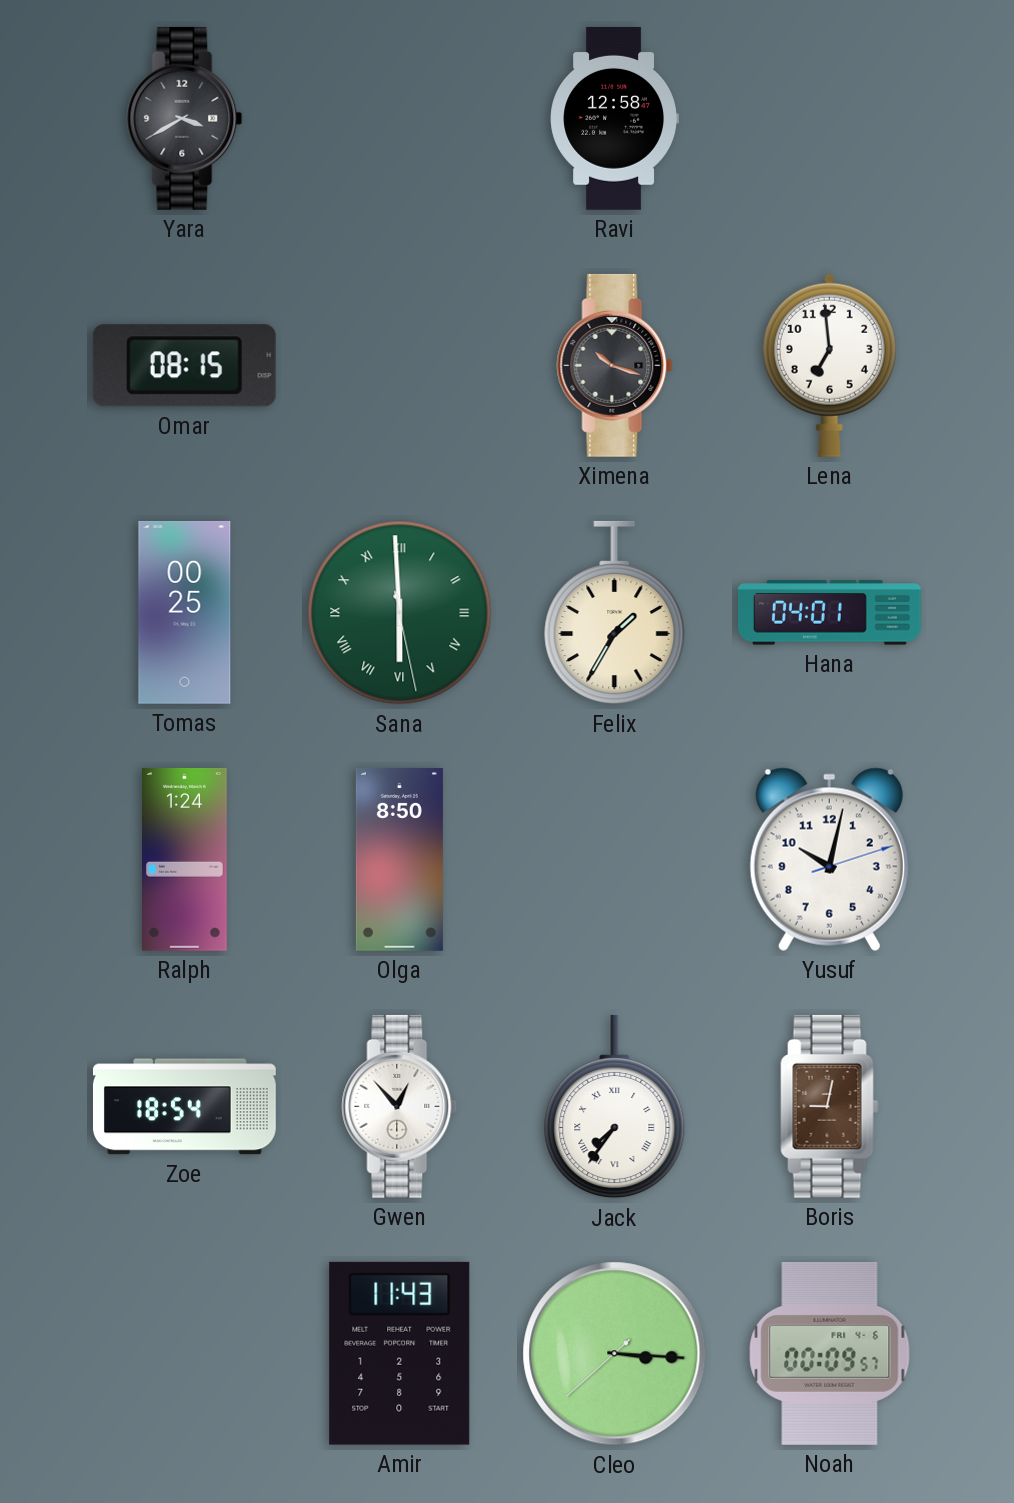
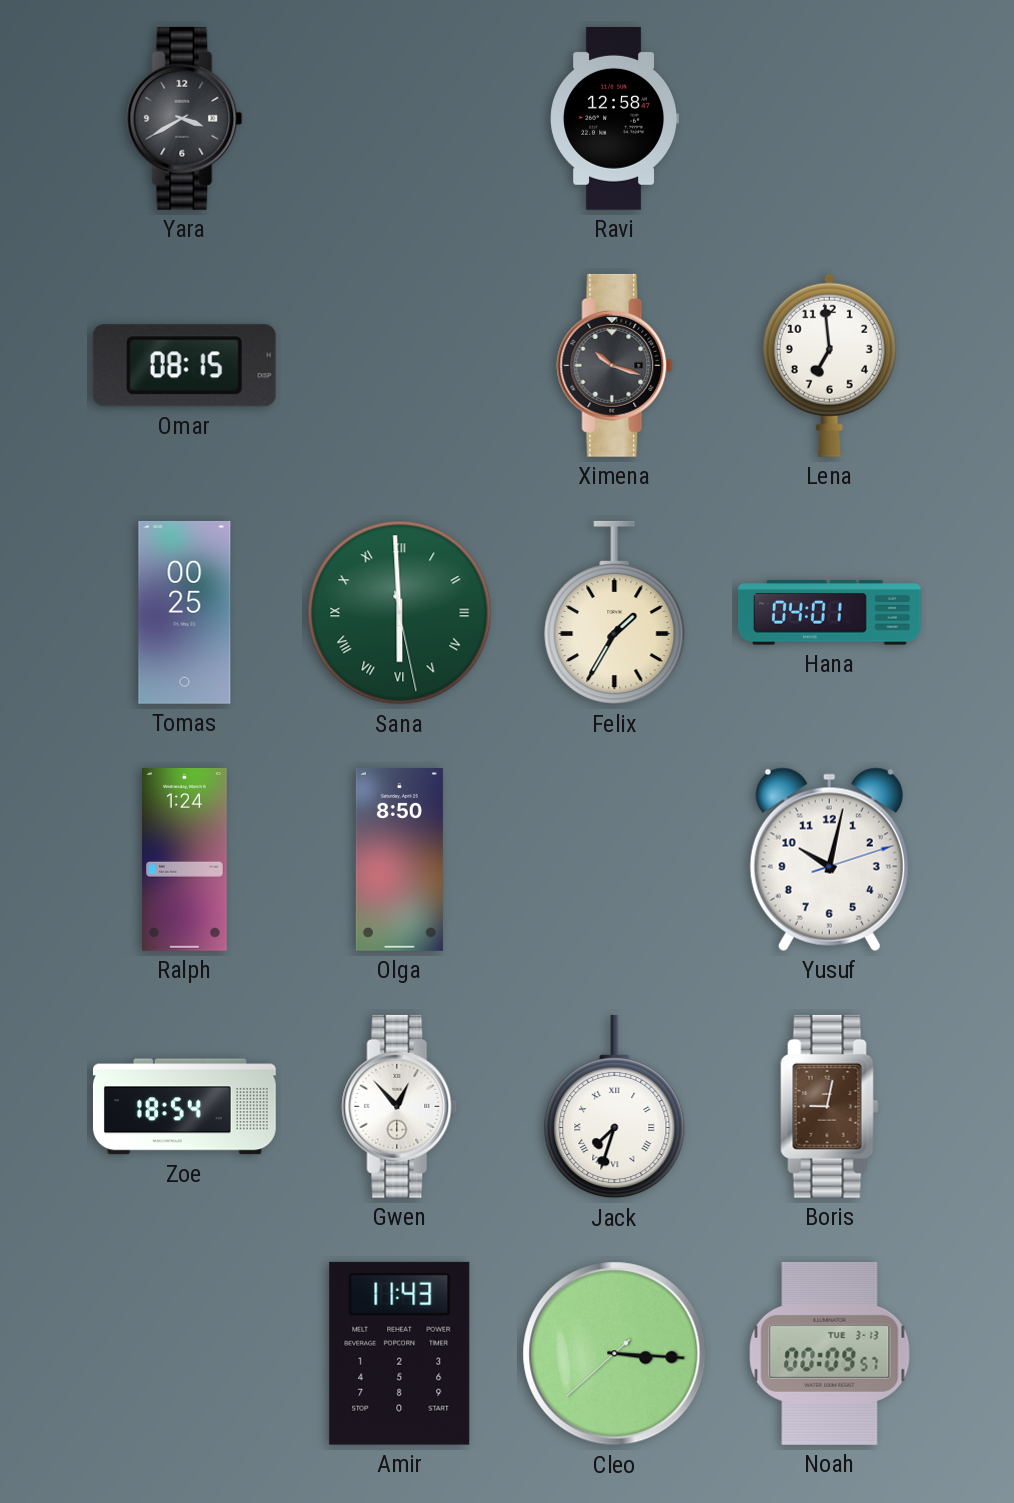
Jack: 7:36 -> 7:33 (615, 1107)
Noah date: FRI 4-6 -> TUE 3-13 (830, 1353)
